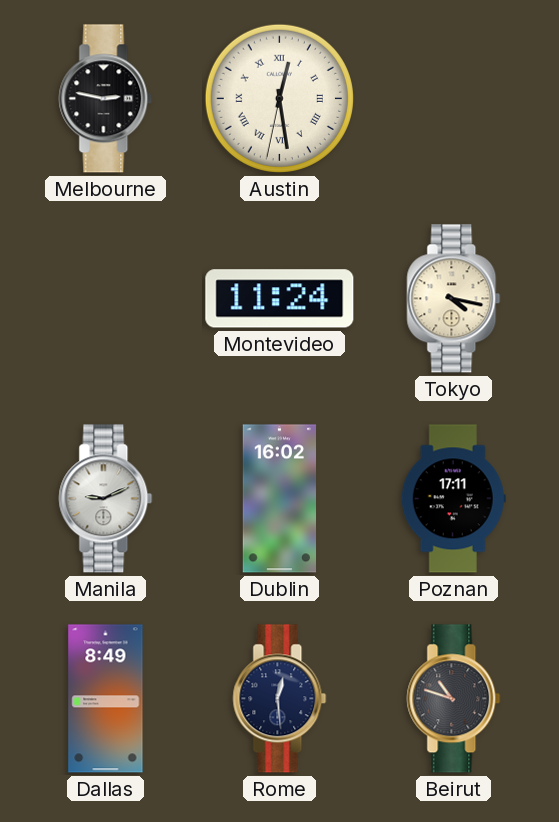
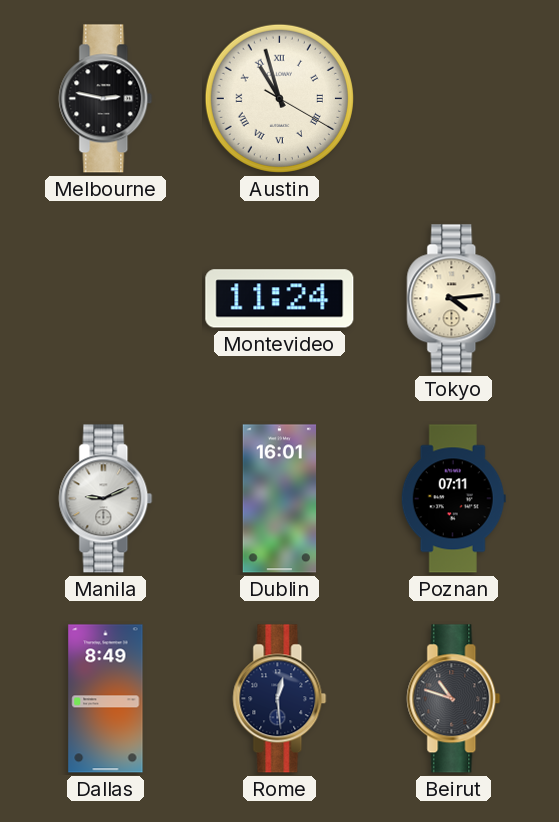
Austin: 12:28 -> 10:57 (279, 98)
Tokyo: 4:17 -> 4:14 (454, 299)
Dublin: 16:02 -> 16:01 (280, 499)
Poznan: 17:11 -> 07:11 (453, 499)
